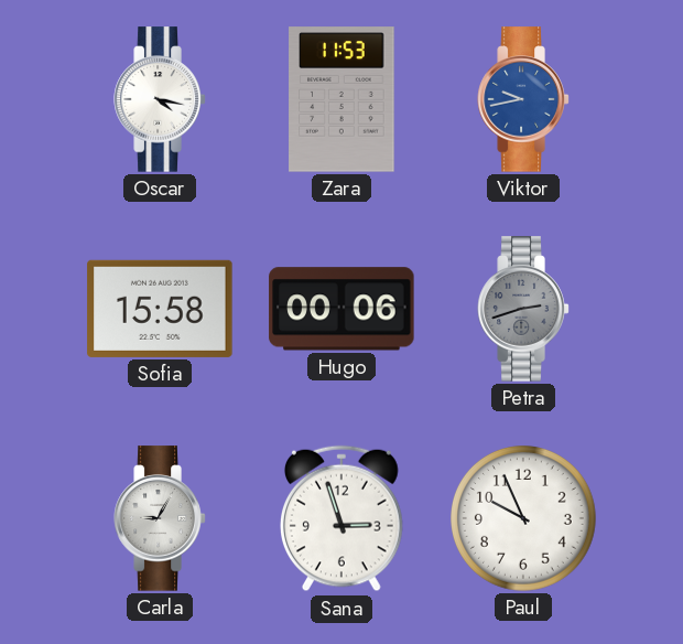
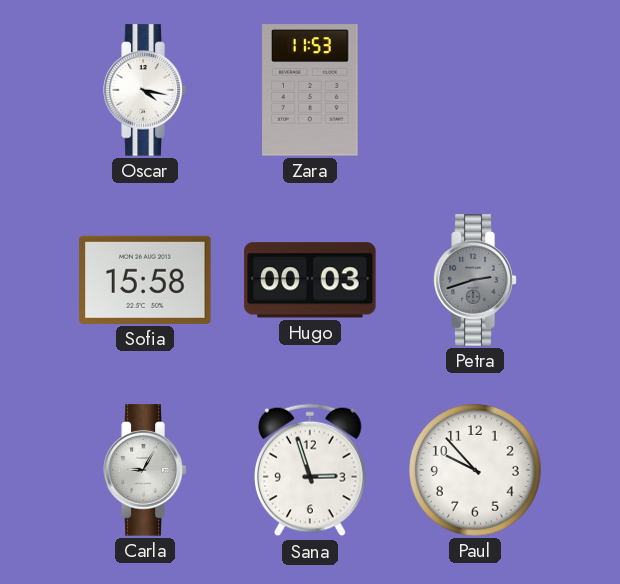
Viktor: 9:43 -> none (523, 99)
Hugo: 00:06 -> 00:03 (310, 280)
Paul: 9:56 -> 9:53 (476, 471)
